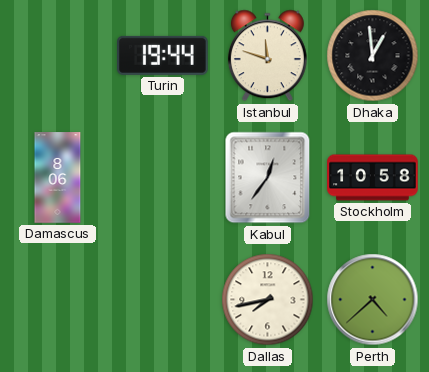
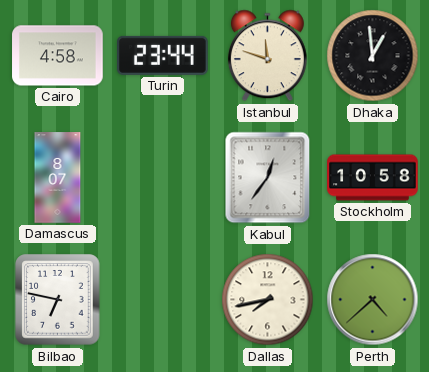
Cairo: none -> 4:58 (58, 56)
Turin: 19:44 -> 23:44 (163, 55)
Damascus: 8:06 -> 8:07 (58, 178)
Bilbao: none -> 6:47 (58, 300)
